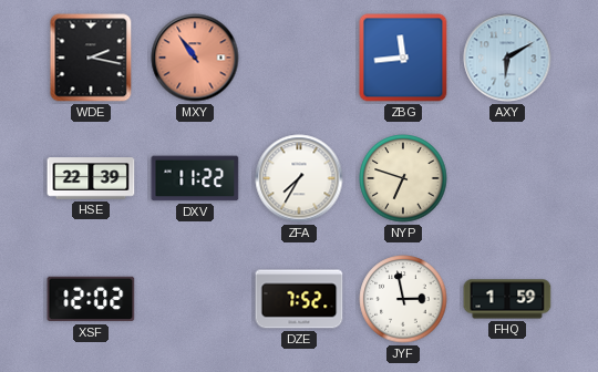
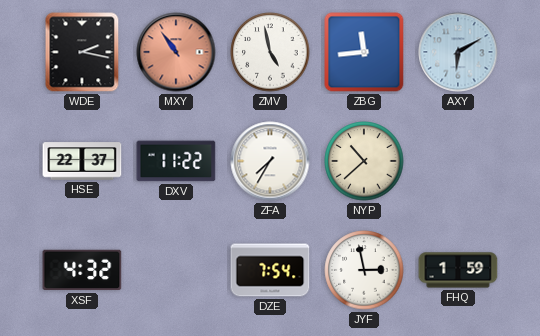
ZMV: none -> 4:58 (270, 52)
HSE: 22:39 -> 22:37 (82, 161)
NYP: 6:48 -> 10:38 (364, 161)
XSF: 12:02 -> 4:32 (82, 270)
DZE: 7:52 -> 7:54 (270, 270)
